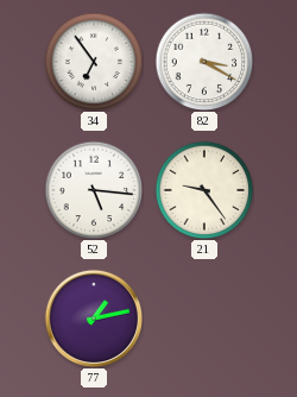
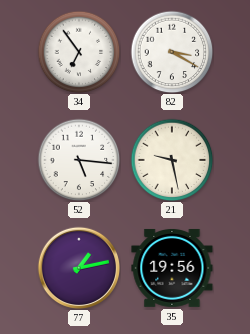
21: 9:24 -> 9:28 (172, 160)
35: none -> 19:56 (172, 268)
